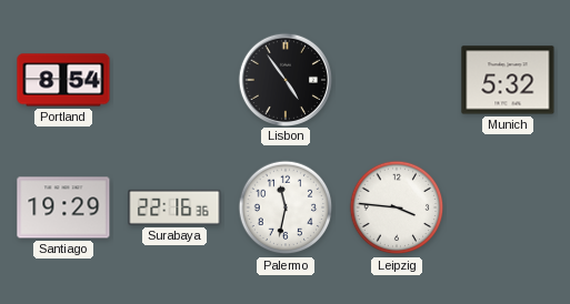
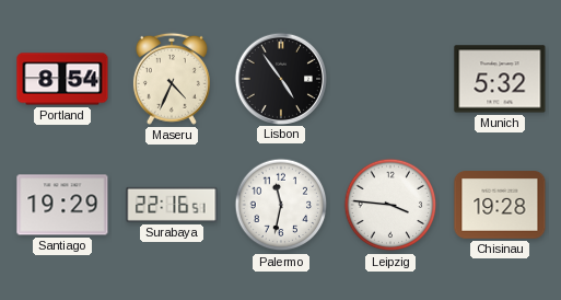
Maseru: none -> 4:34 (172, 79)
Surabaya: 22:16:36 -> 22:16:51 (172, 205)
Chisinau: none -> 19:28 (500, 205)
